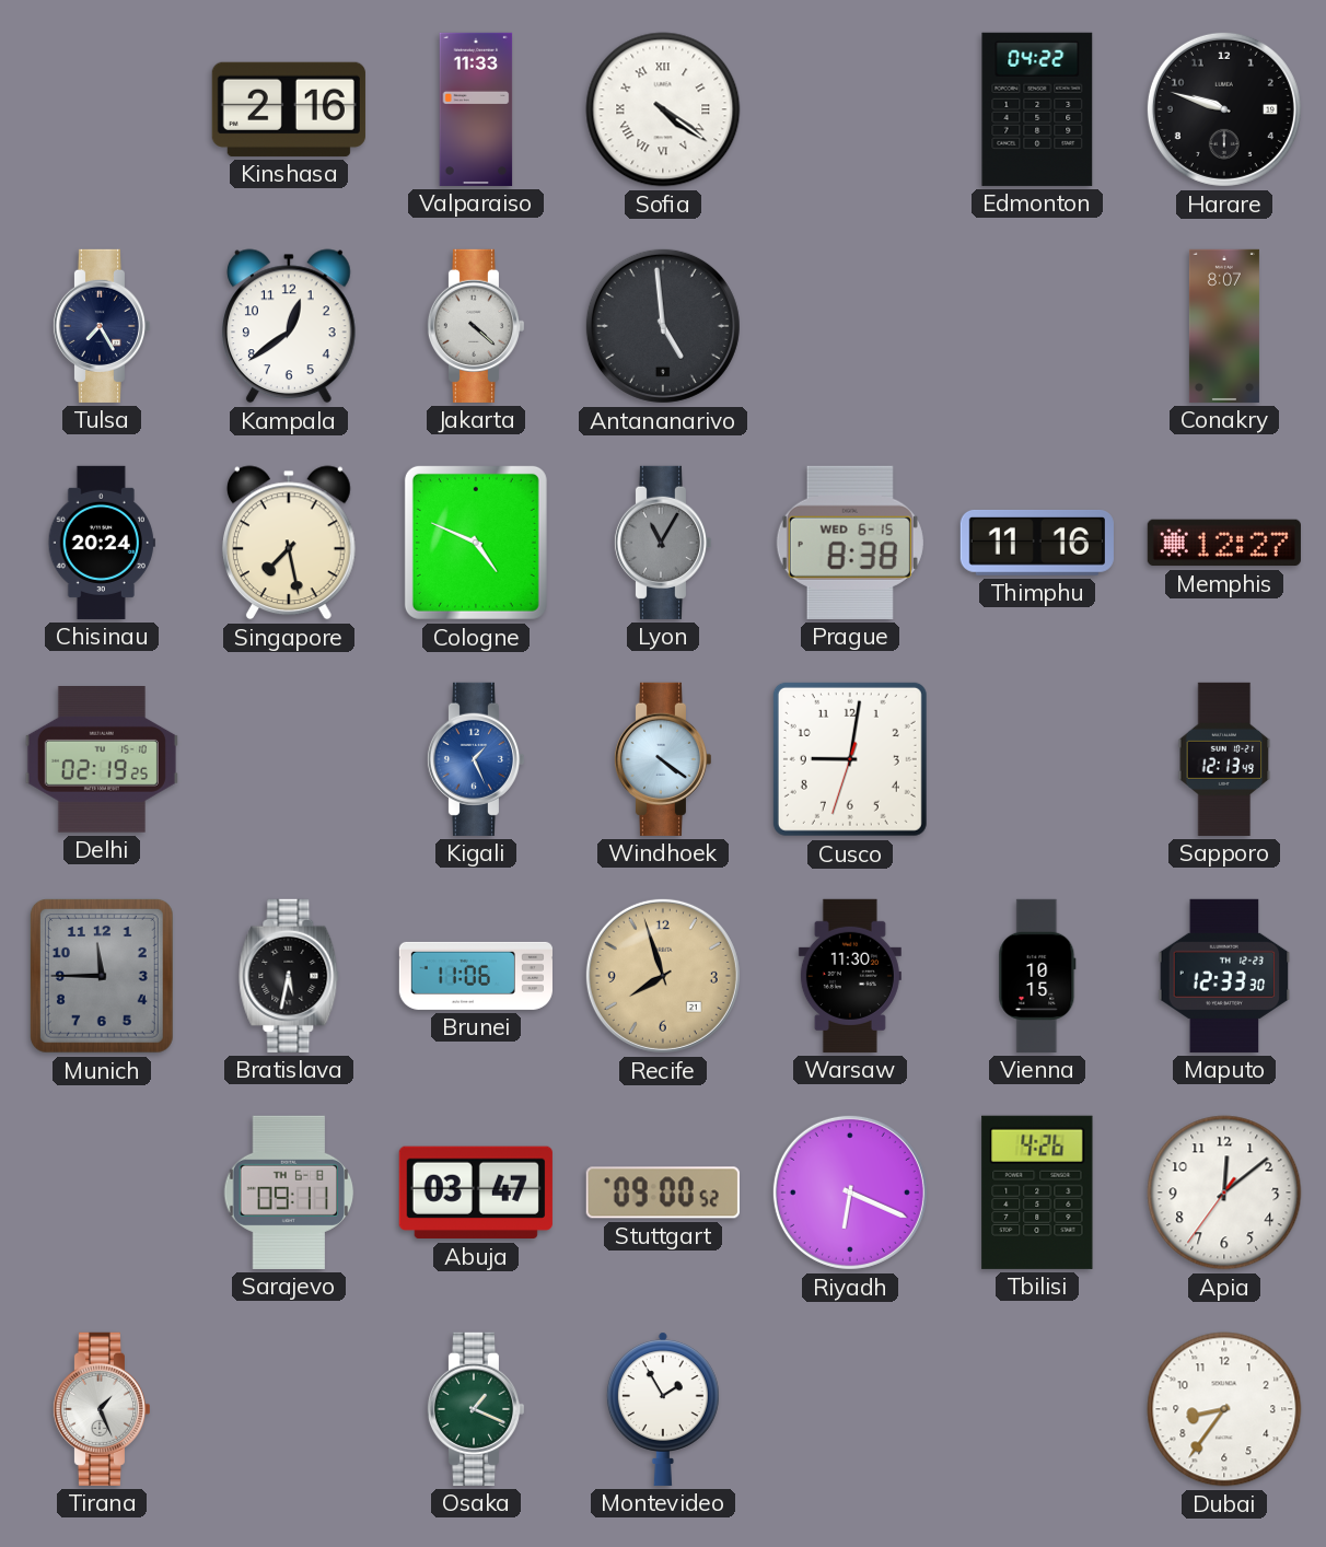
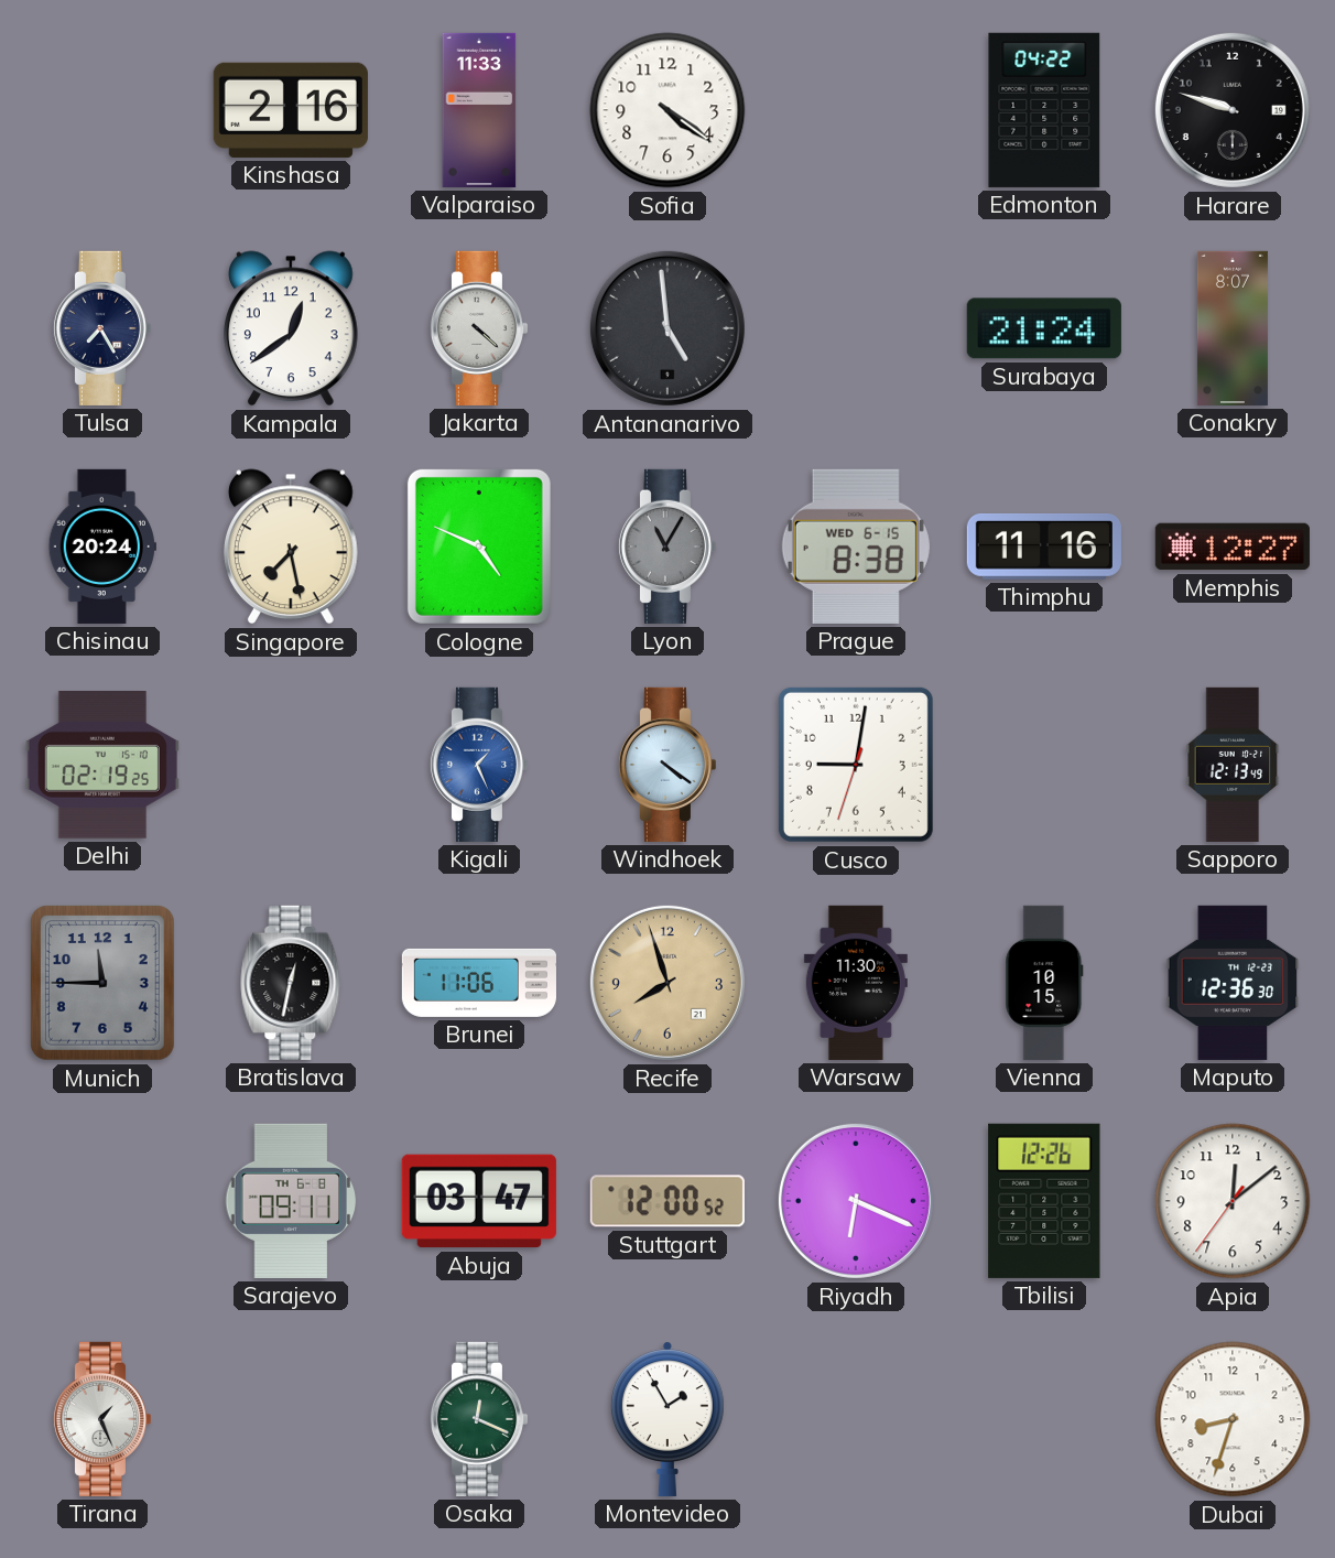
Sofia numerals: Roman -> Arabic (667, 110)
Surabaya: none -> 21:24 (1044, 328)
Bratislava: 5:32 -> 12:32 (291, 983)
Maputo: 12:33 -> 12:36 (1233, 983)
Stuttgart: 09:00 -> 12:00 (667, 1201)
Tbilisi: 4:26 -> 12:26 (1044, 1201)
Osaka: 1:19 -> 12:19 (478, 1419)
Dubai: 8:36 -> 8:33 (1233, 1419)
